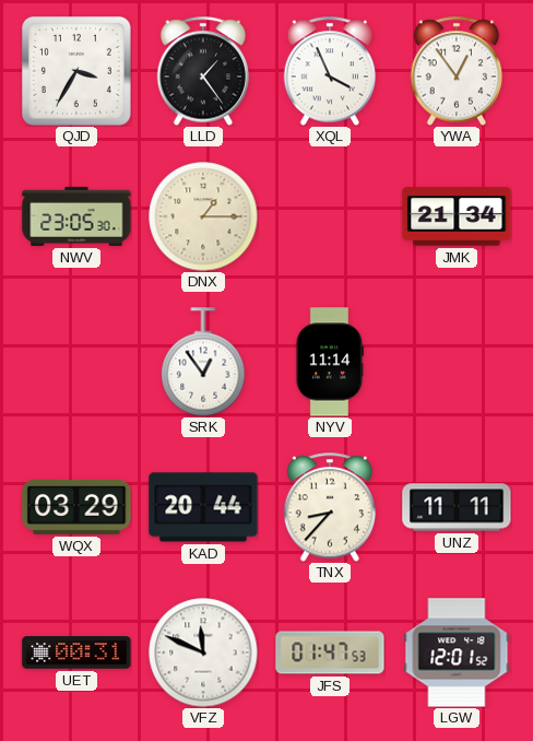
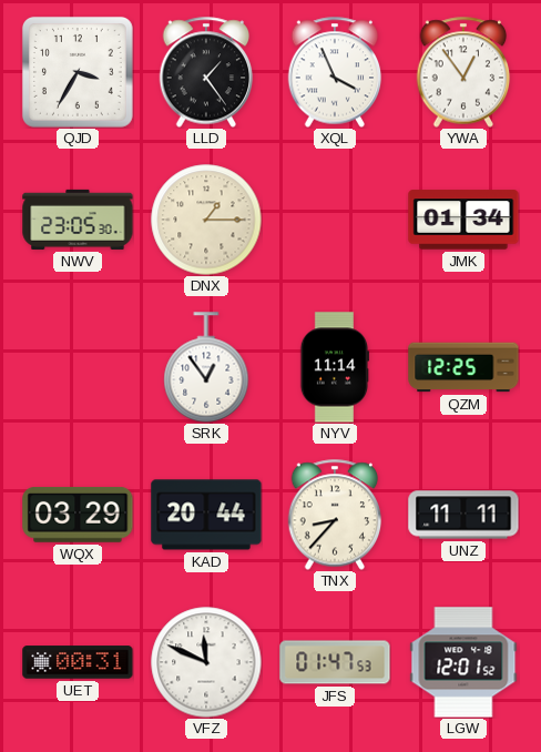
JMK: 21:34 -> 01:34 (463, 220)
QZM: none -> 12:25 (463, 367)
